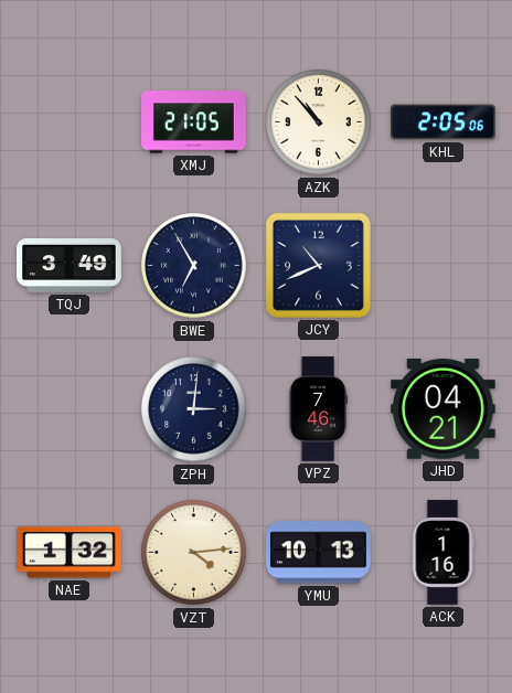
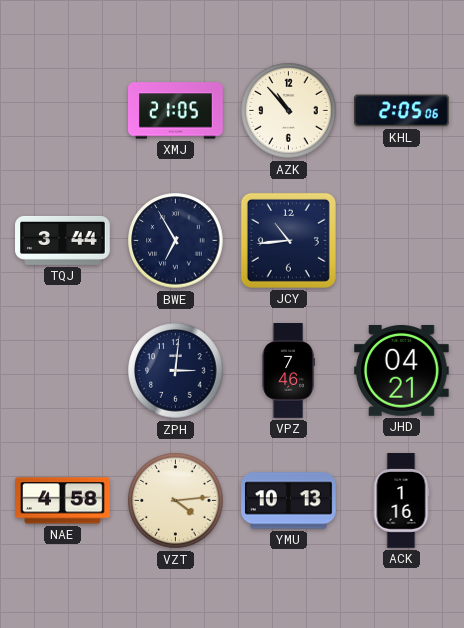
TQJ: 3:49 -> 3:44 (63, 240)
JCY: 10:41 -> 10:44 (288, 240)
NAE: 1:32 -> 4:58 (63, 501)
